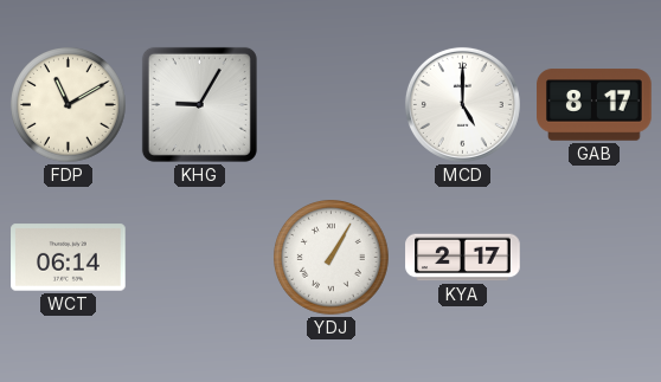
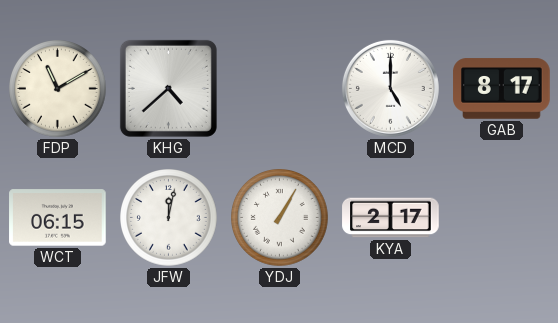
KHG: 9:05 -> 4:38 (168, 88)
WCT: 06:14 -> 06:15 (58, 218)
JFW: none -> 12:02 (169, 218)
